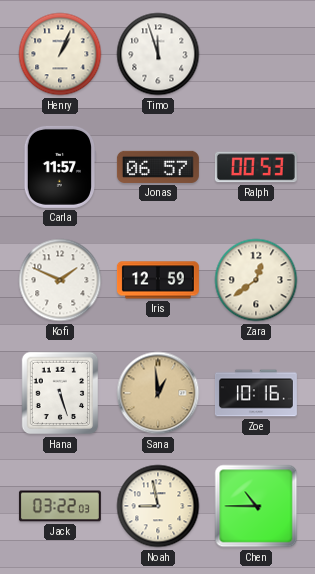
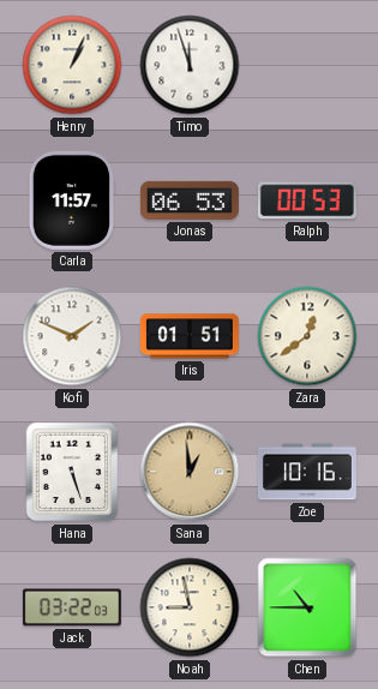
Jonas: 06:57 -> 06:53 (190, 200)
Iris: 12:59 -> 01:51 (190, 336)
